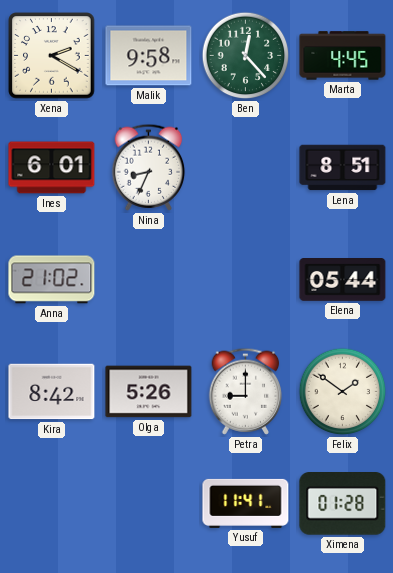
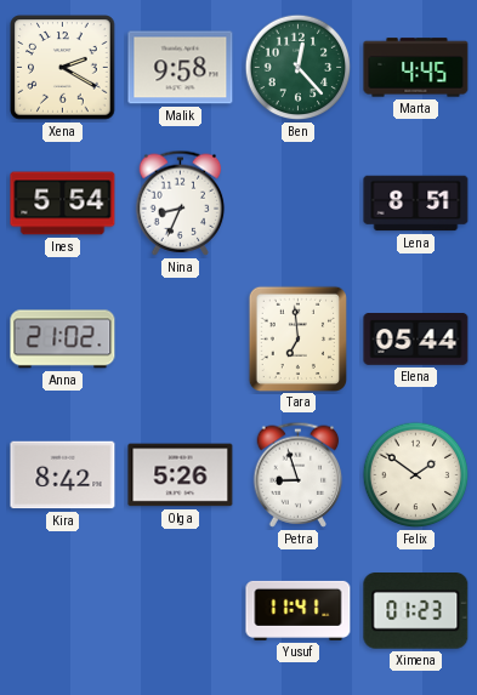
Ines: 6:01 -> 5:54 (63, 204)
Tara: none -> 6:59 (297, 338)
Petra: 9:00 -> 8:57 (299, 474)
Ximena: 01:28 -> 01:23 (416, 611)
